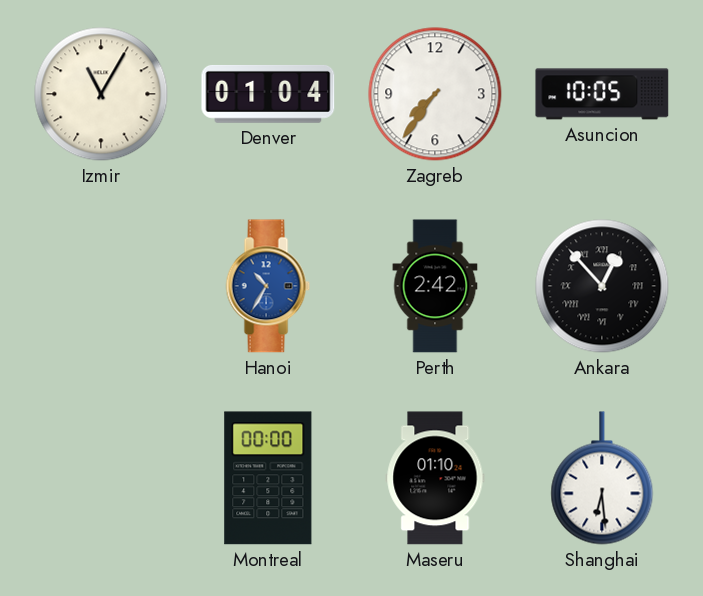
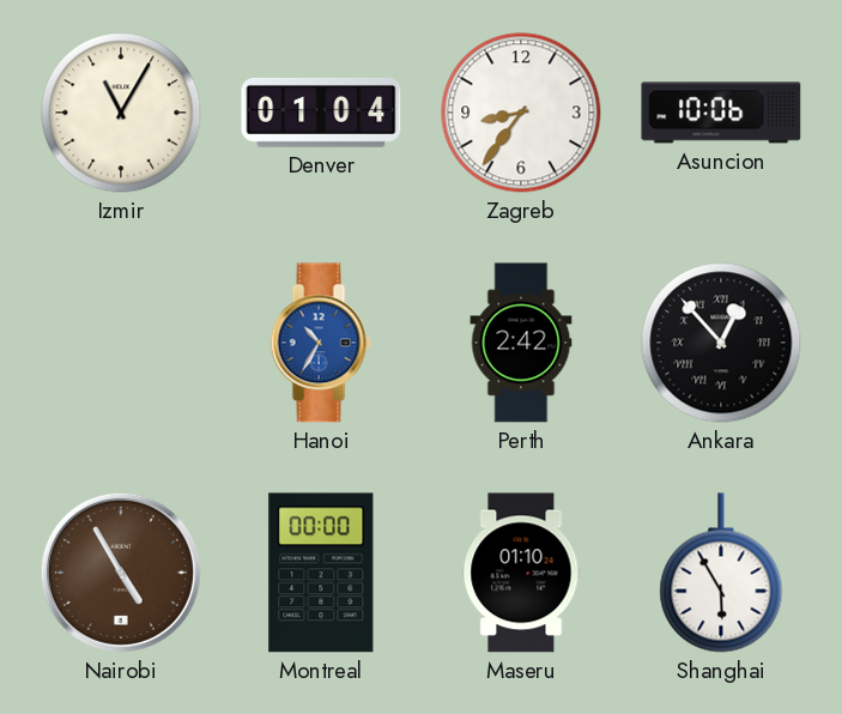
Zagreb: 7:36 -> 8:36 (521, 113)
Asuncion: 10:05 -> 10:06 (721, 113)
Nairobi: none -> 4:55 (121, 573)
Shanghai: 6:29 -> 5:55 (721, 573)
